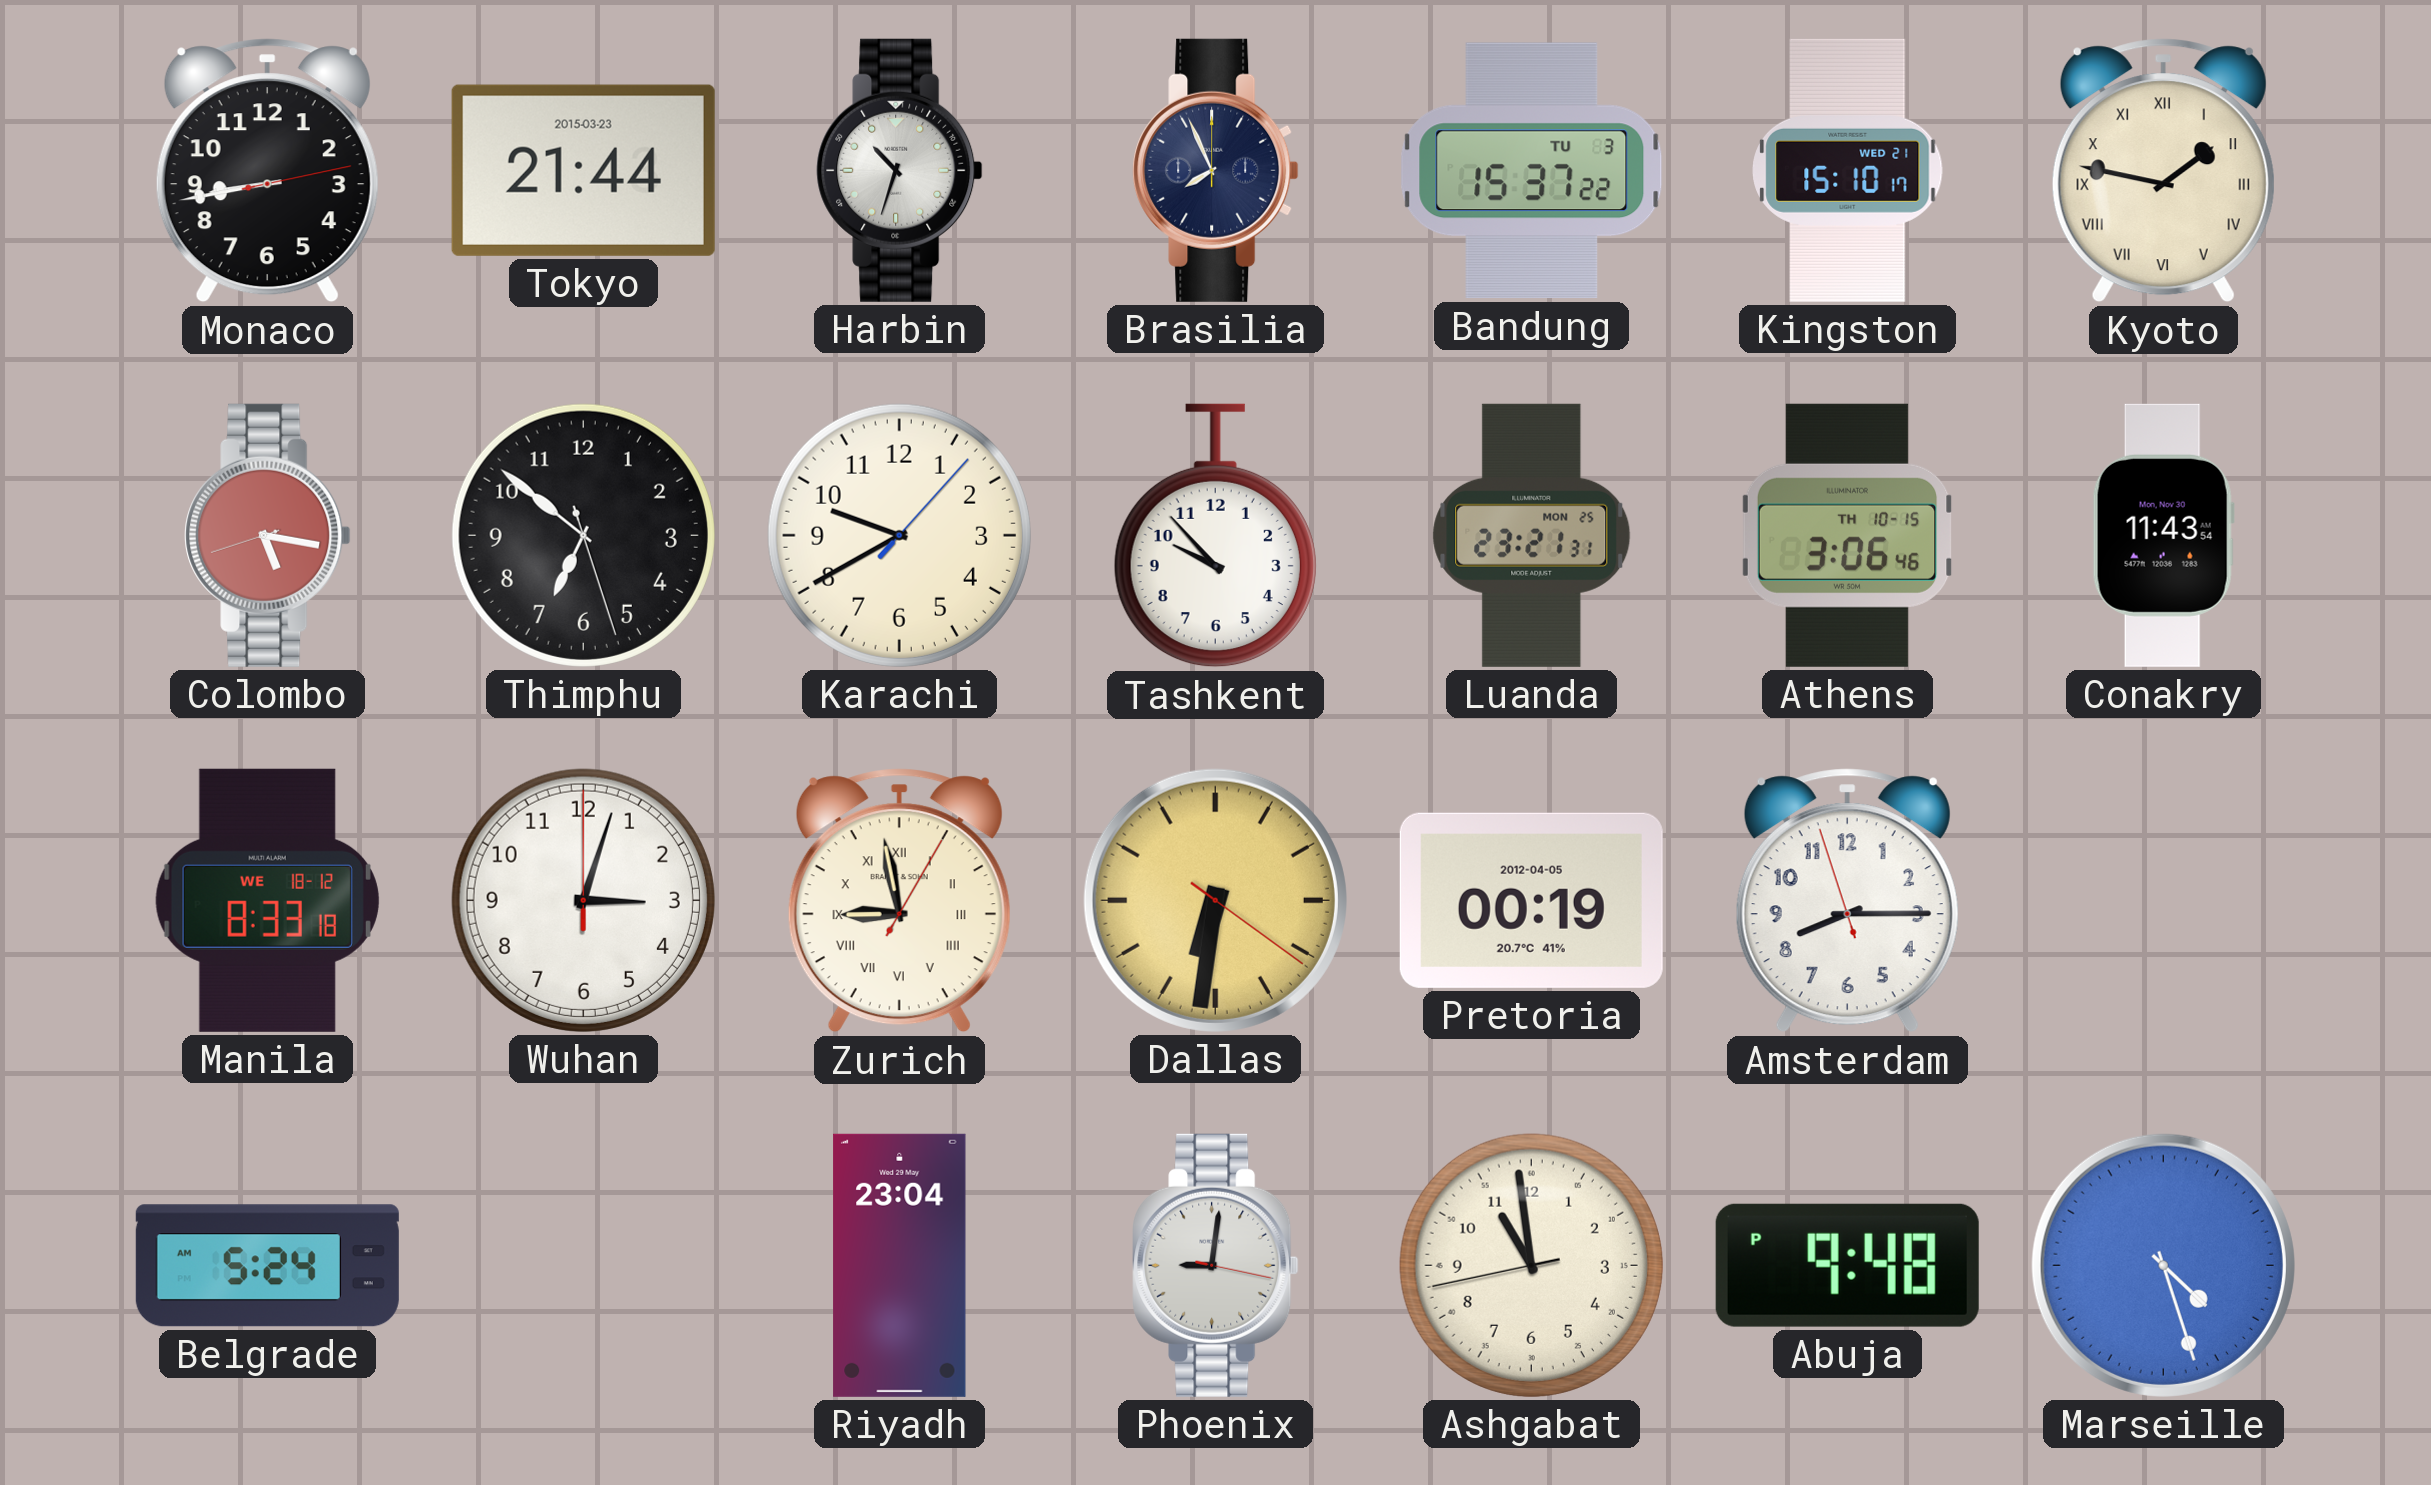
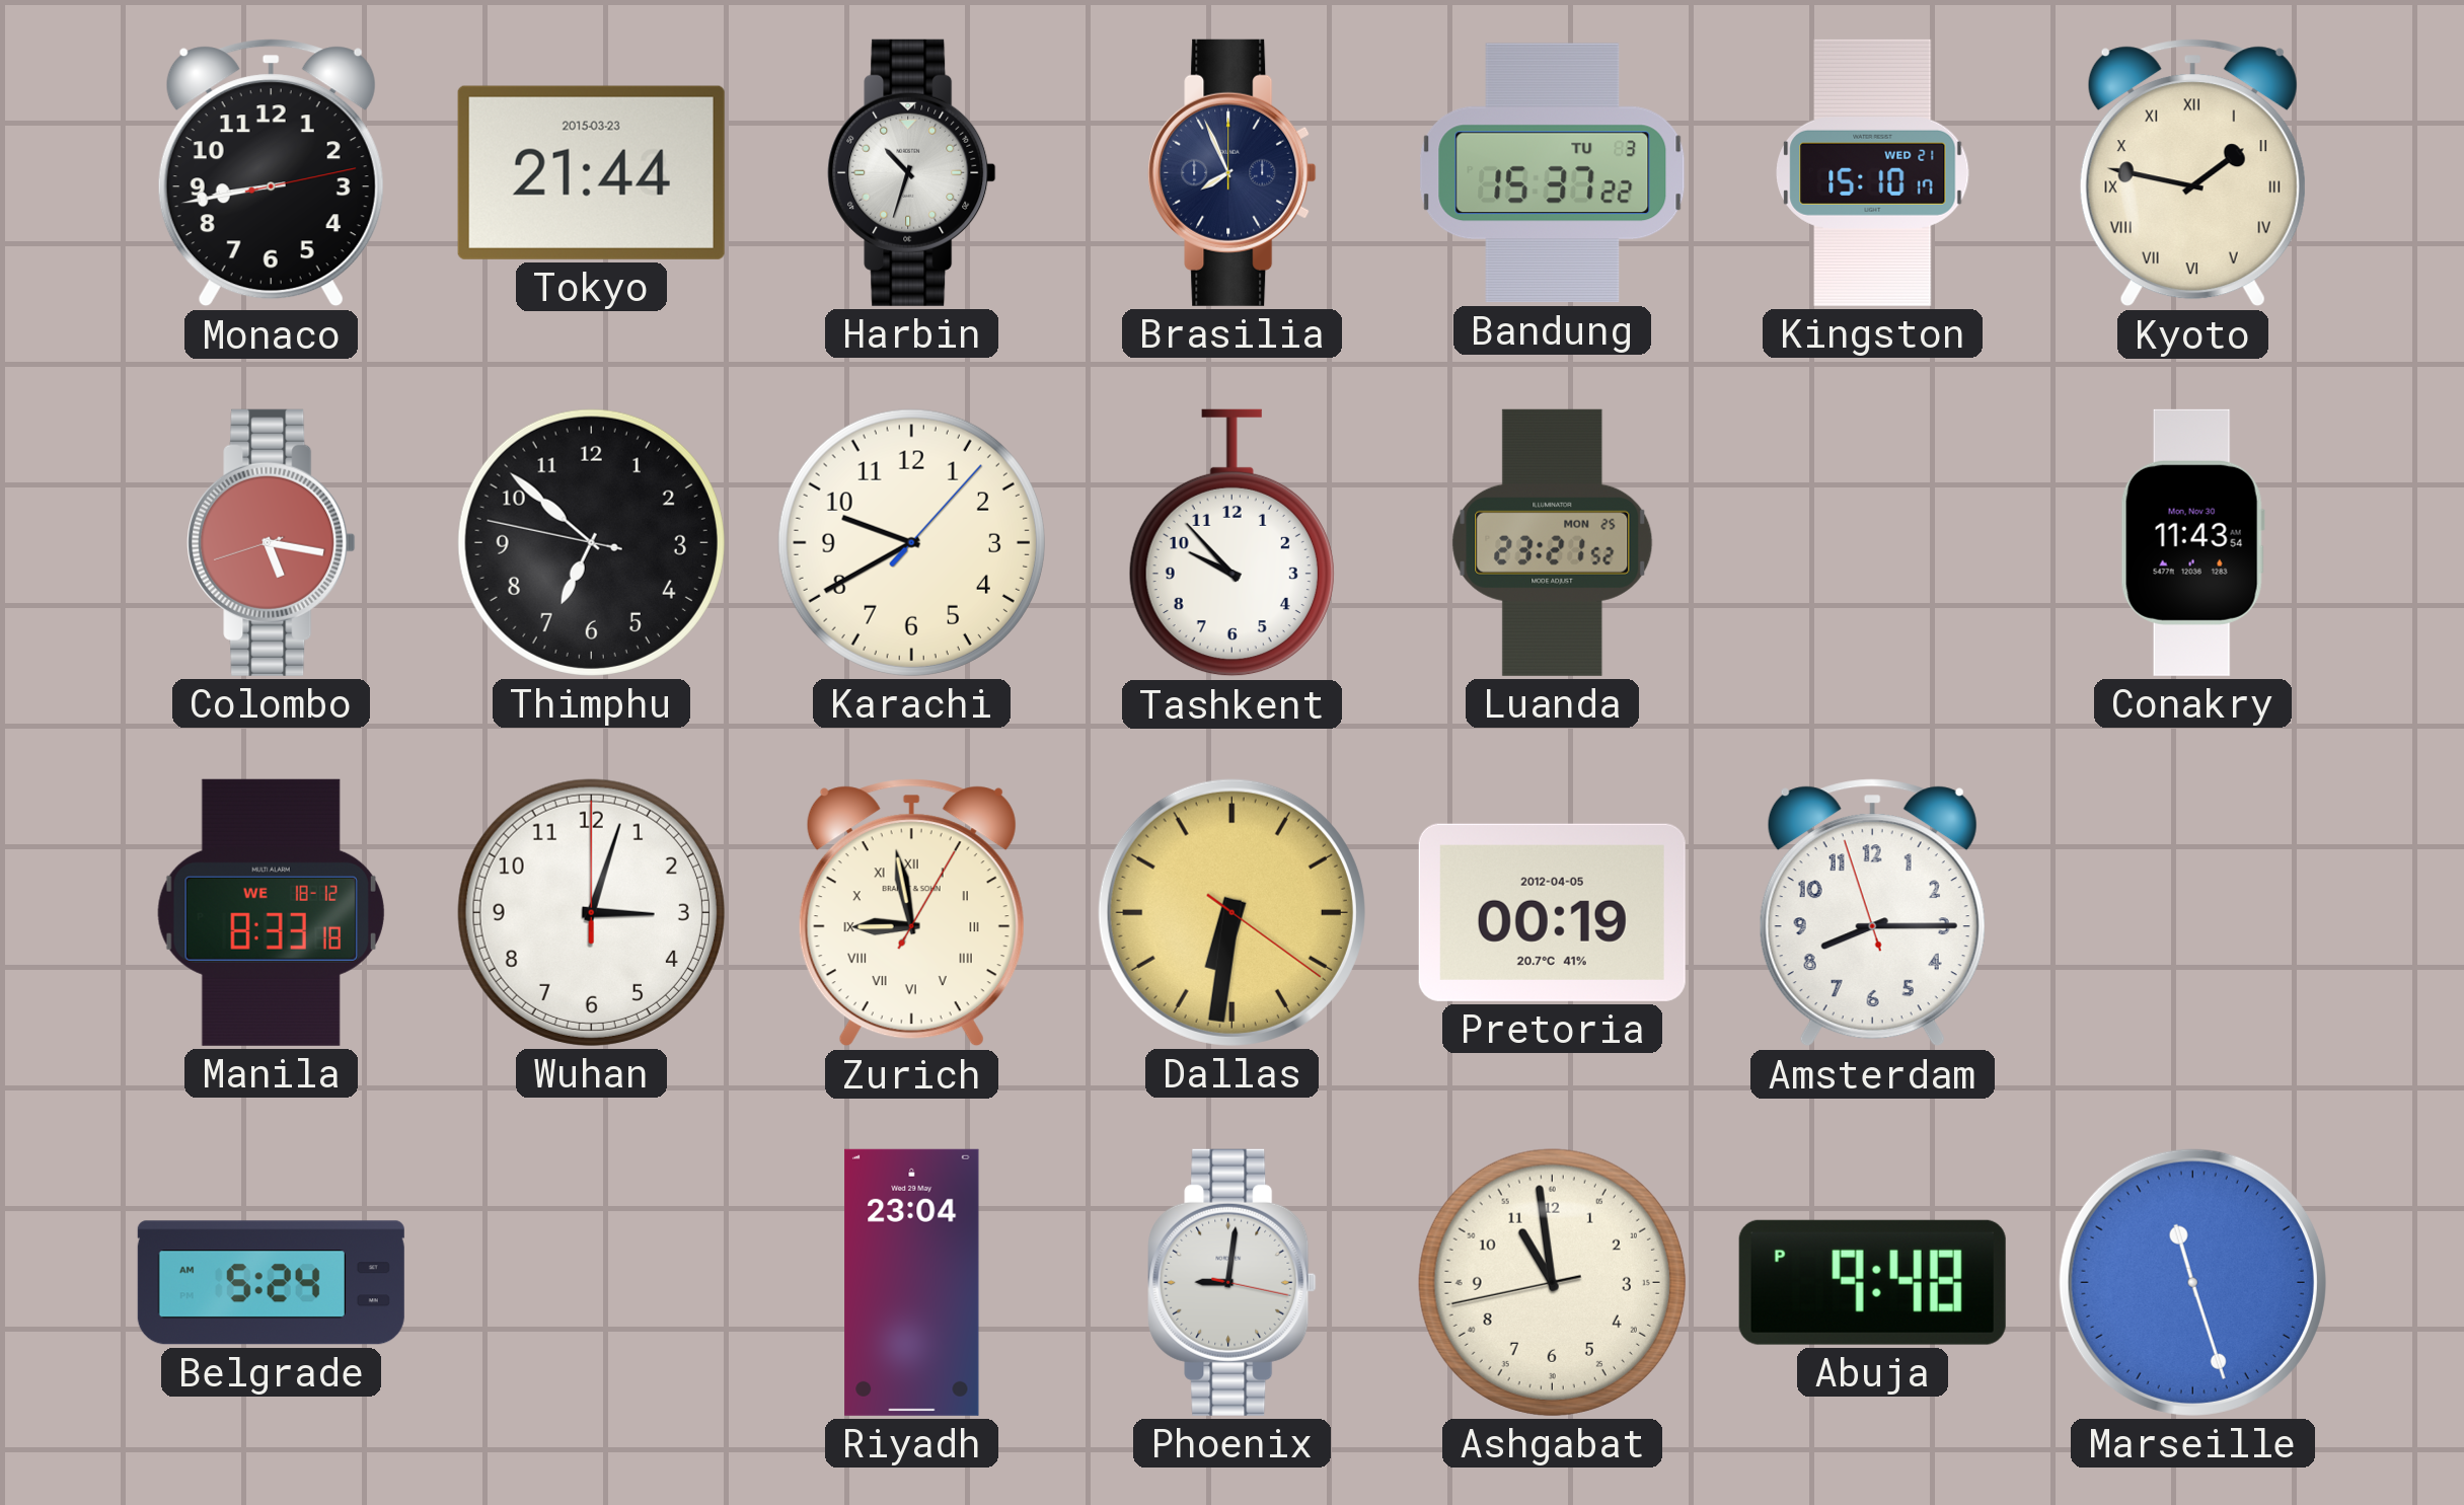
Thimphu: 6:51:27 -> 6:51:47 (591, 542)
Luanda: 23:21:31 -> 23:21:52 (1553, 542)
Athens: 3:06 -> none (1847, 535)
Marseille: 4:27 -> 11:27 (2192, 1282)
